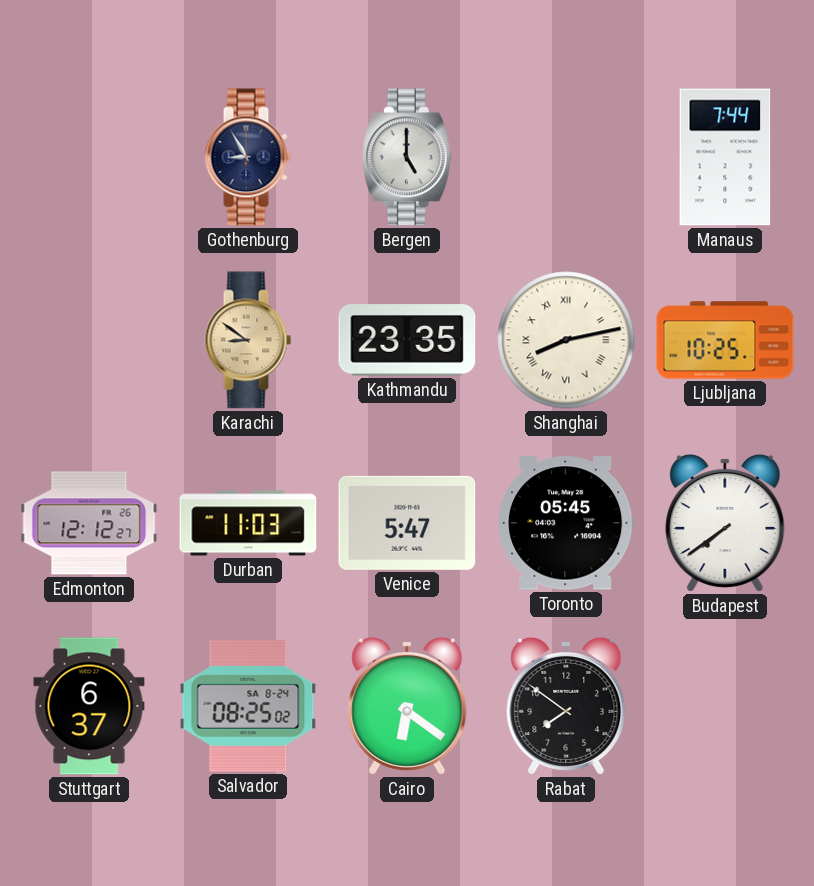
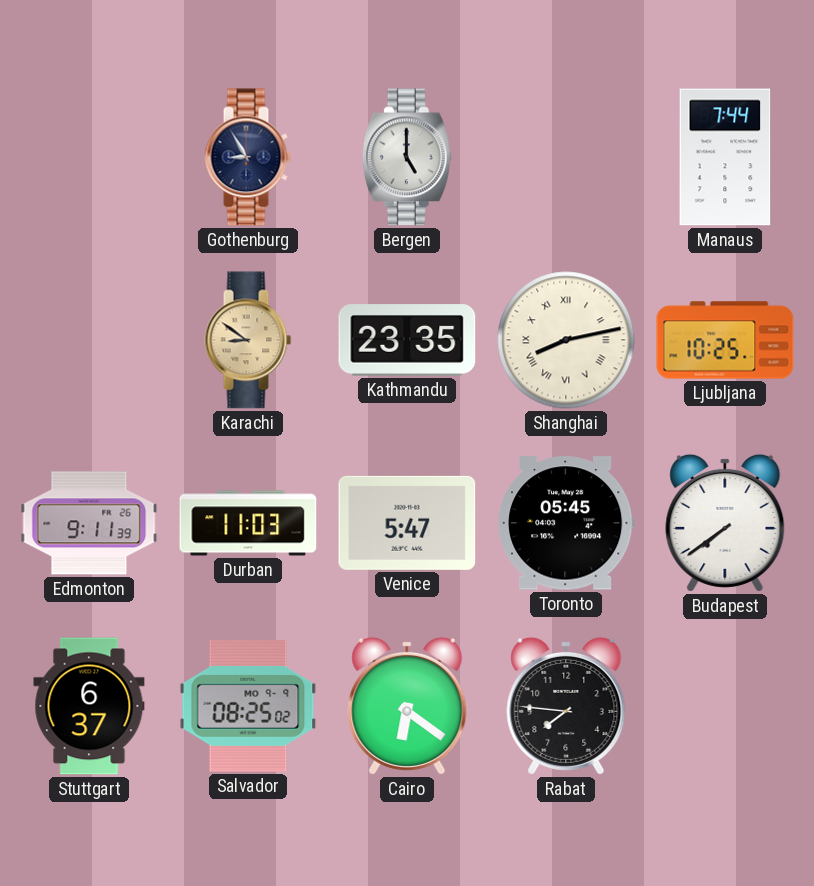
Edmonton: 12:12 -> 9:11 (89, 523)
Salvador date: SA 8-24 -> MO 9-9 (248, 706)
Rabat: 7:51 -> 7:46 (566, 706)
